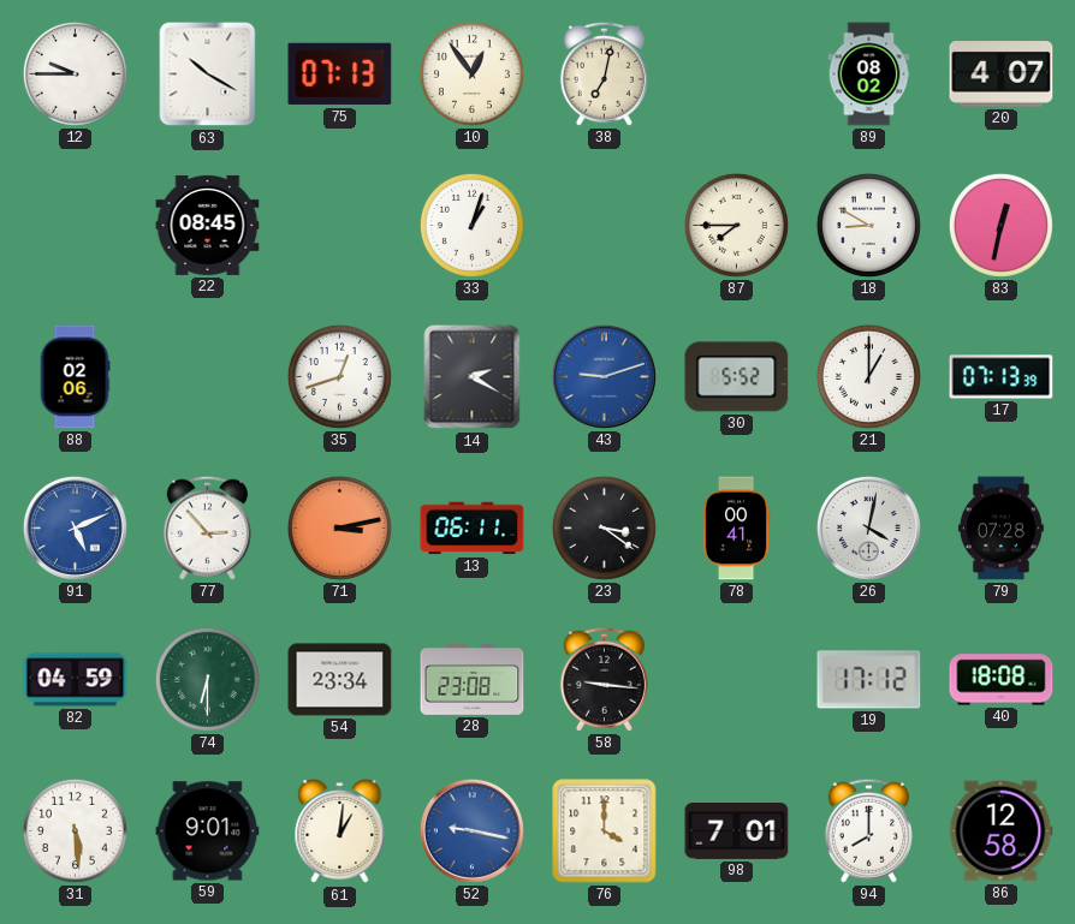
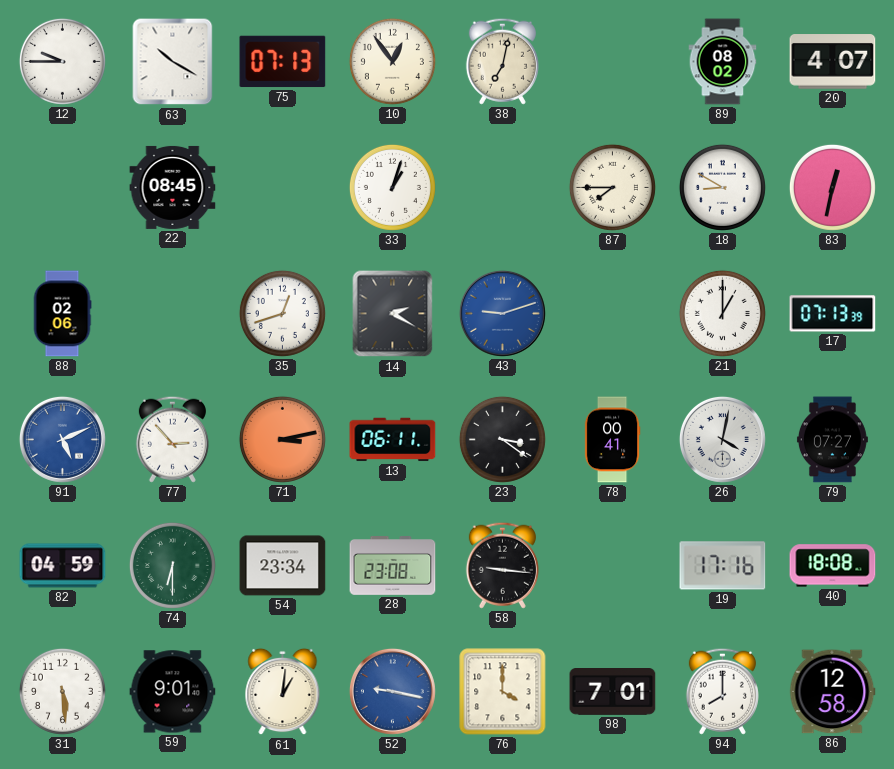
30: 5:52 -> none (737, 377)
79: 07:28 -> 07:27 (832, 440)
19: 17:12 -> 17:16 (723, 566)
